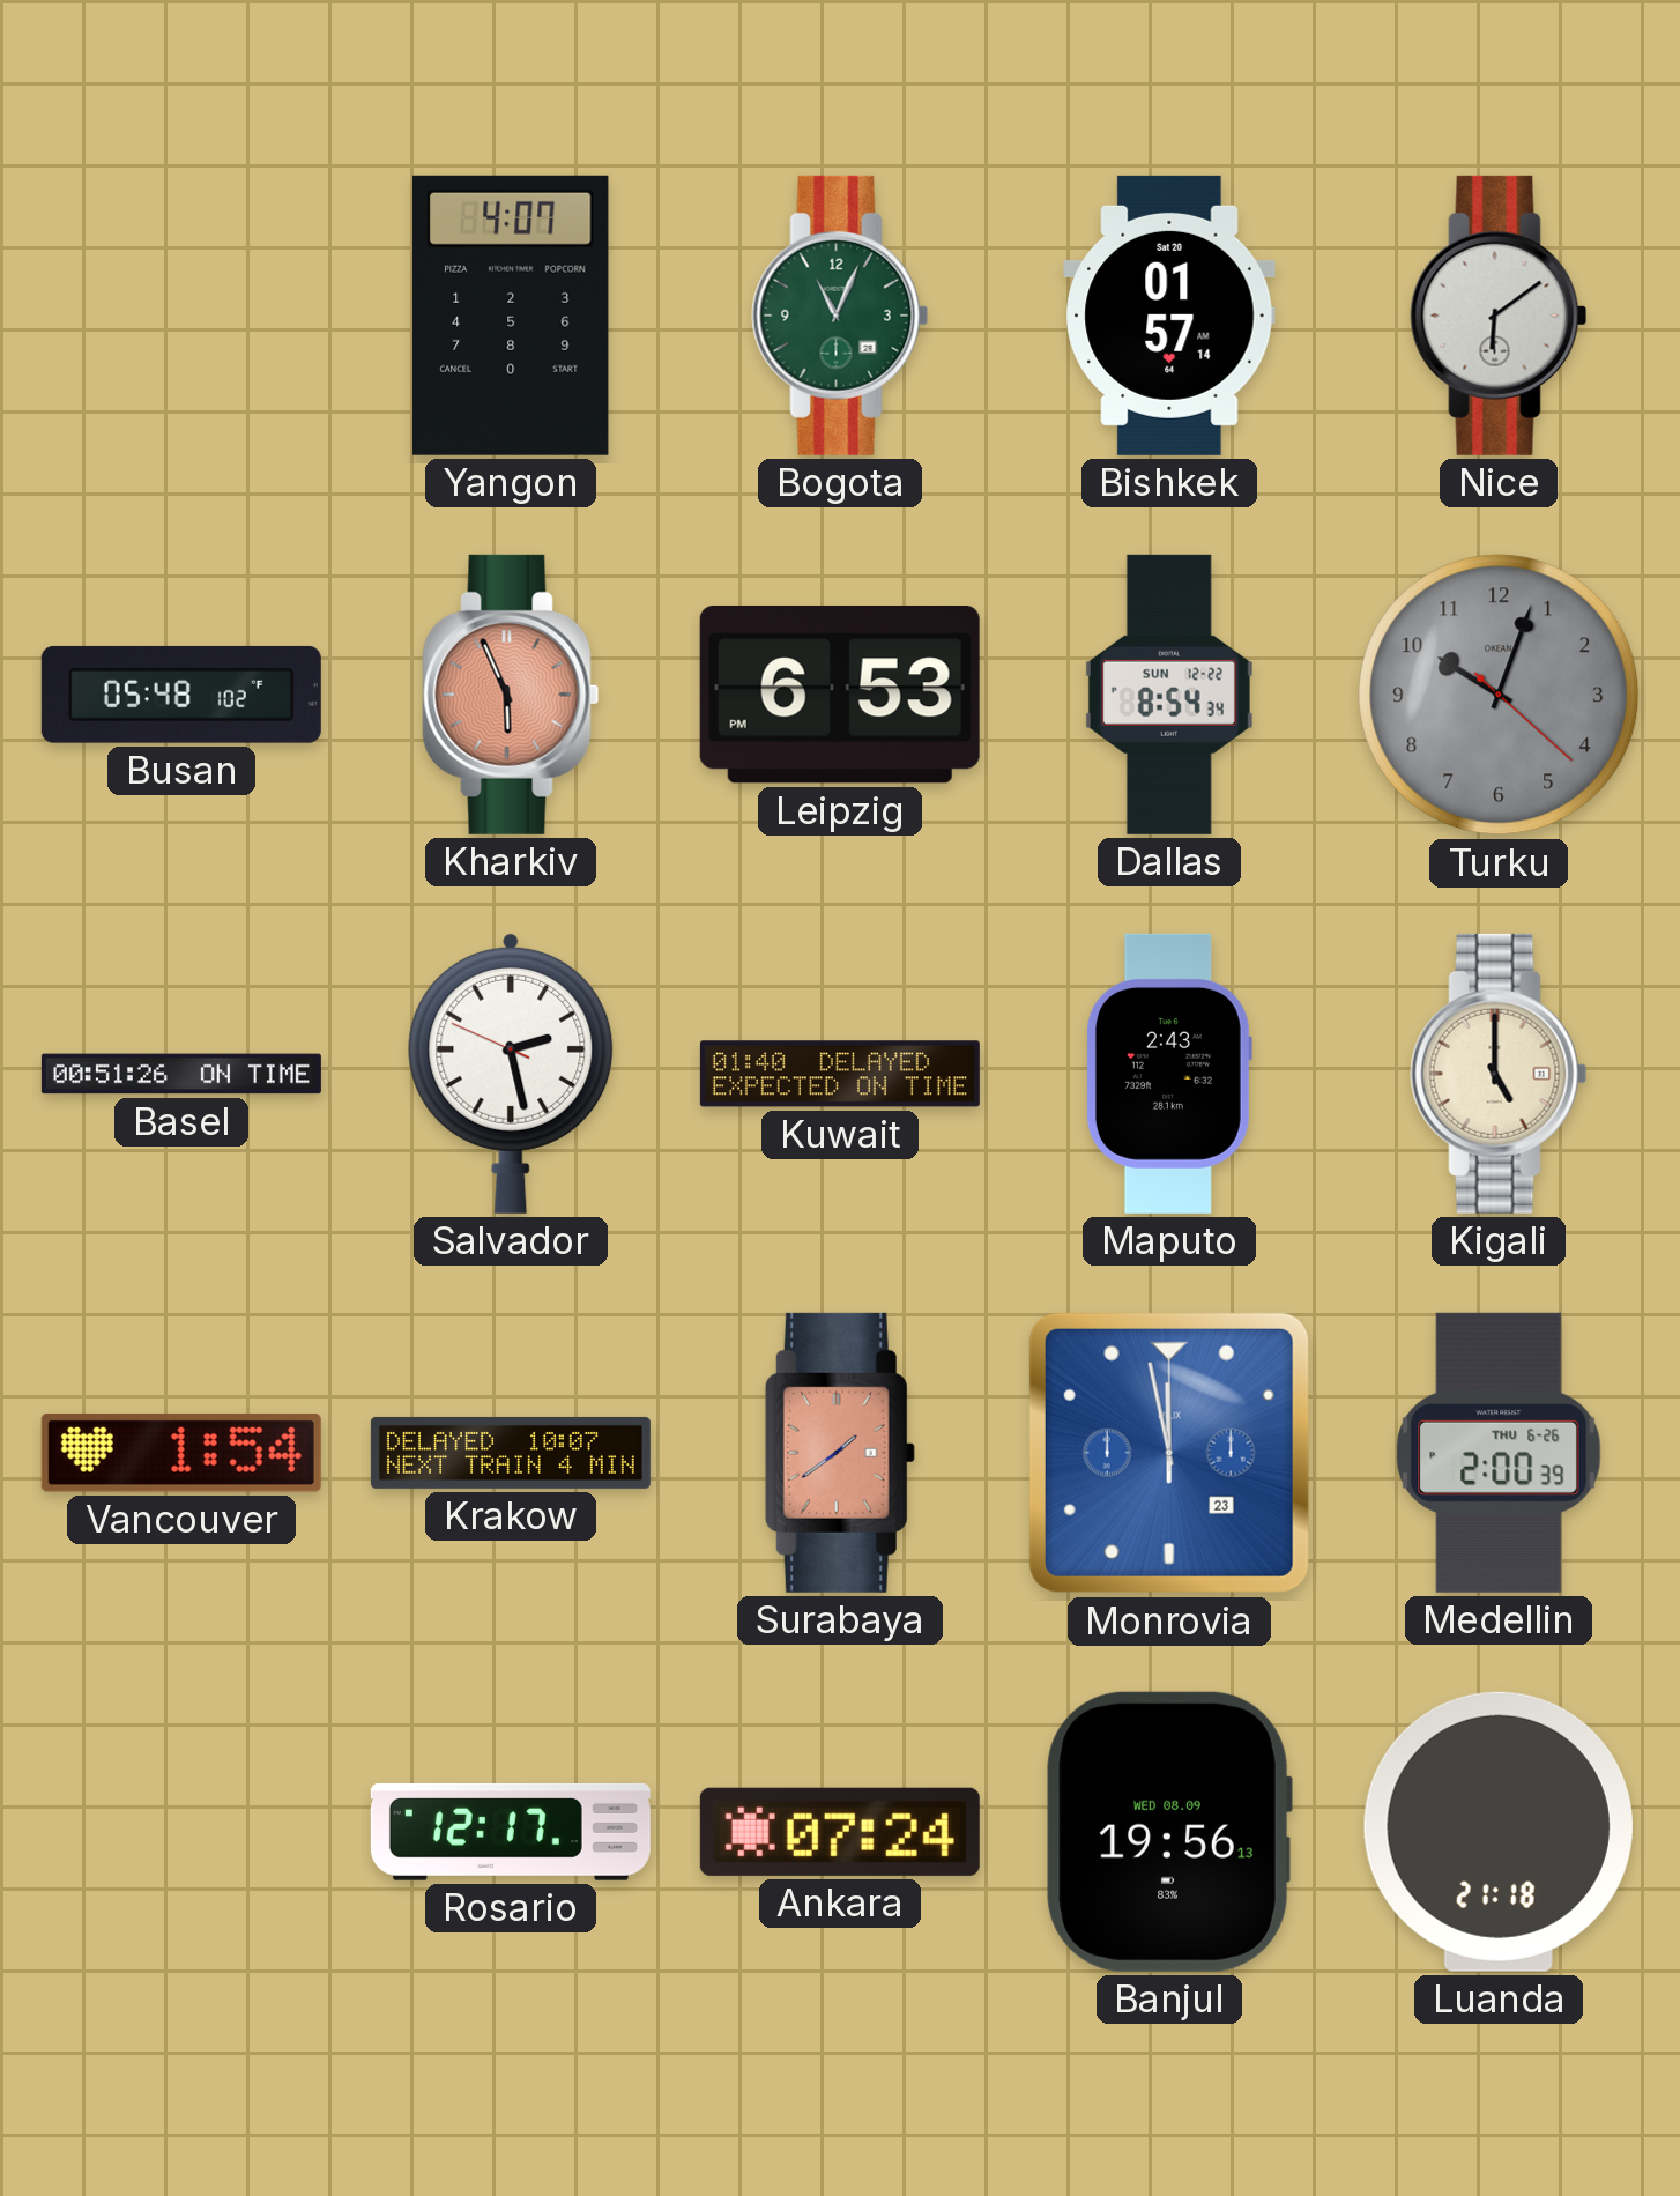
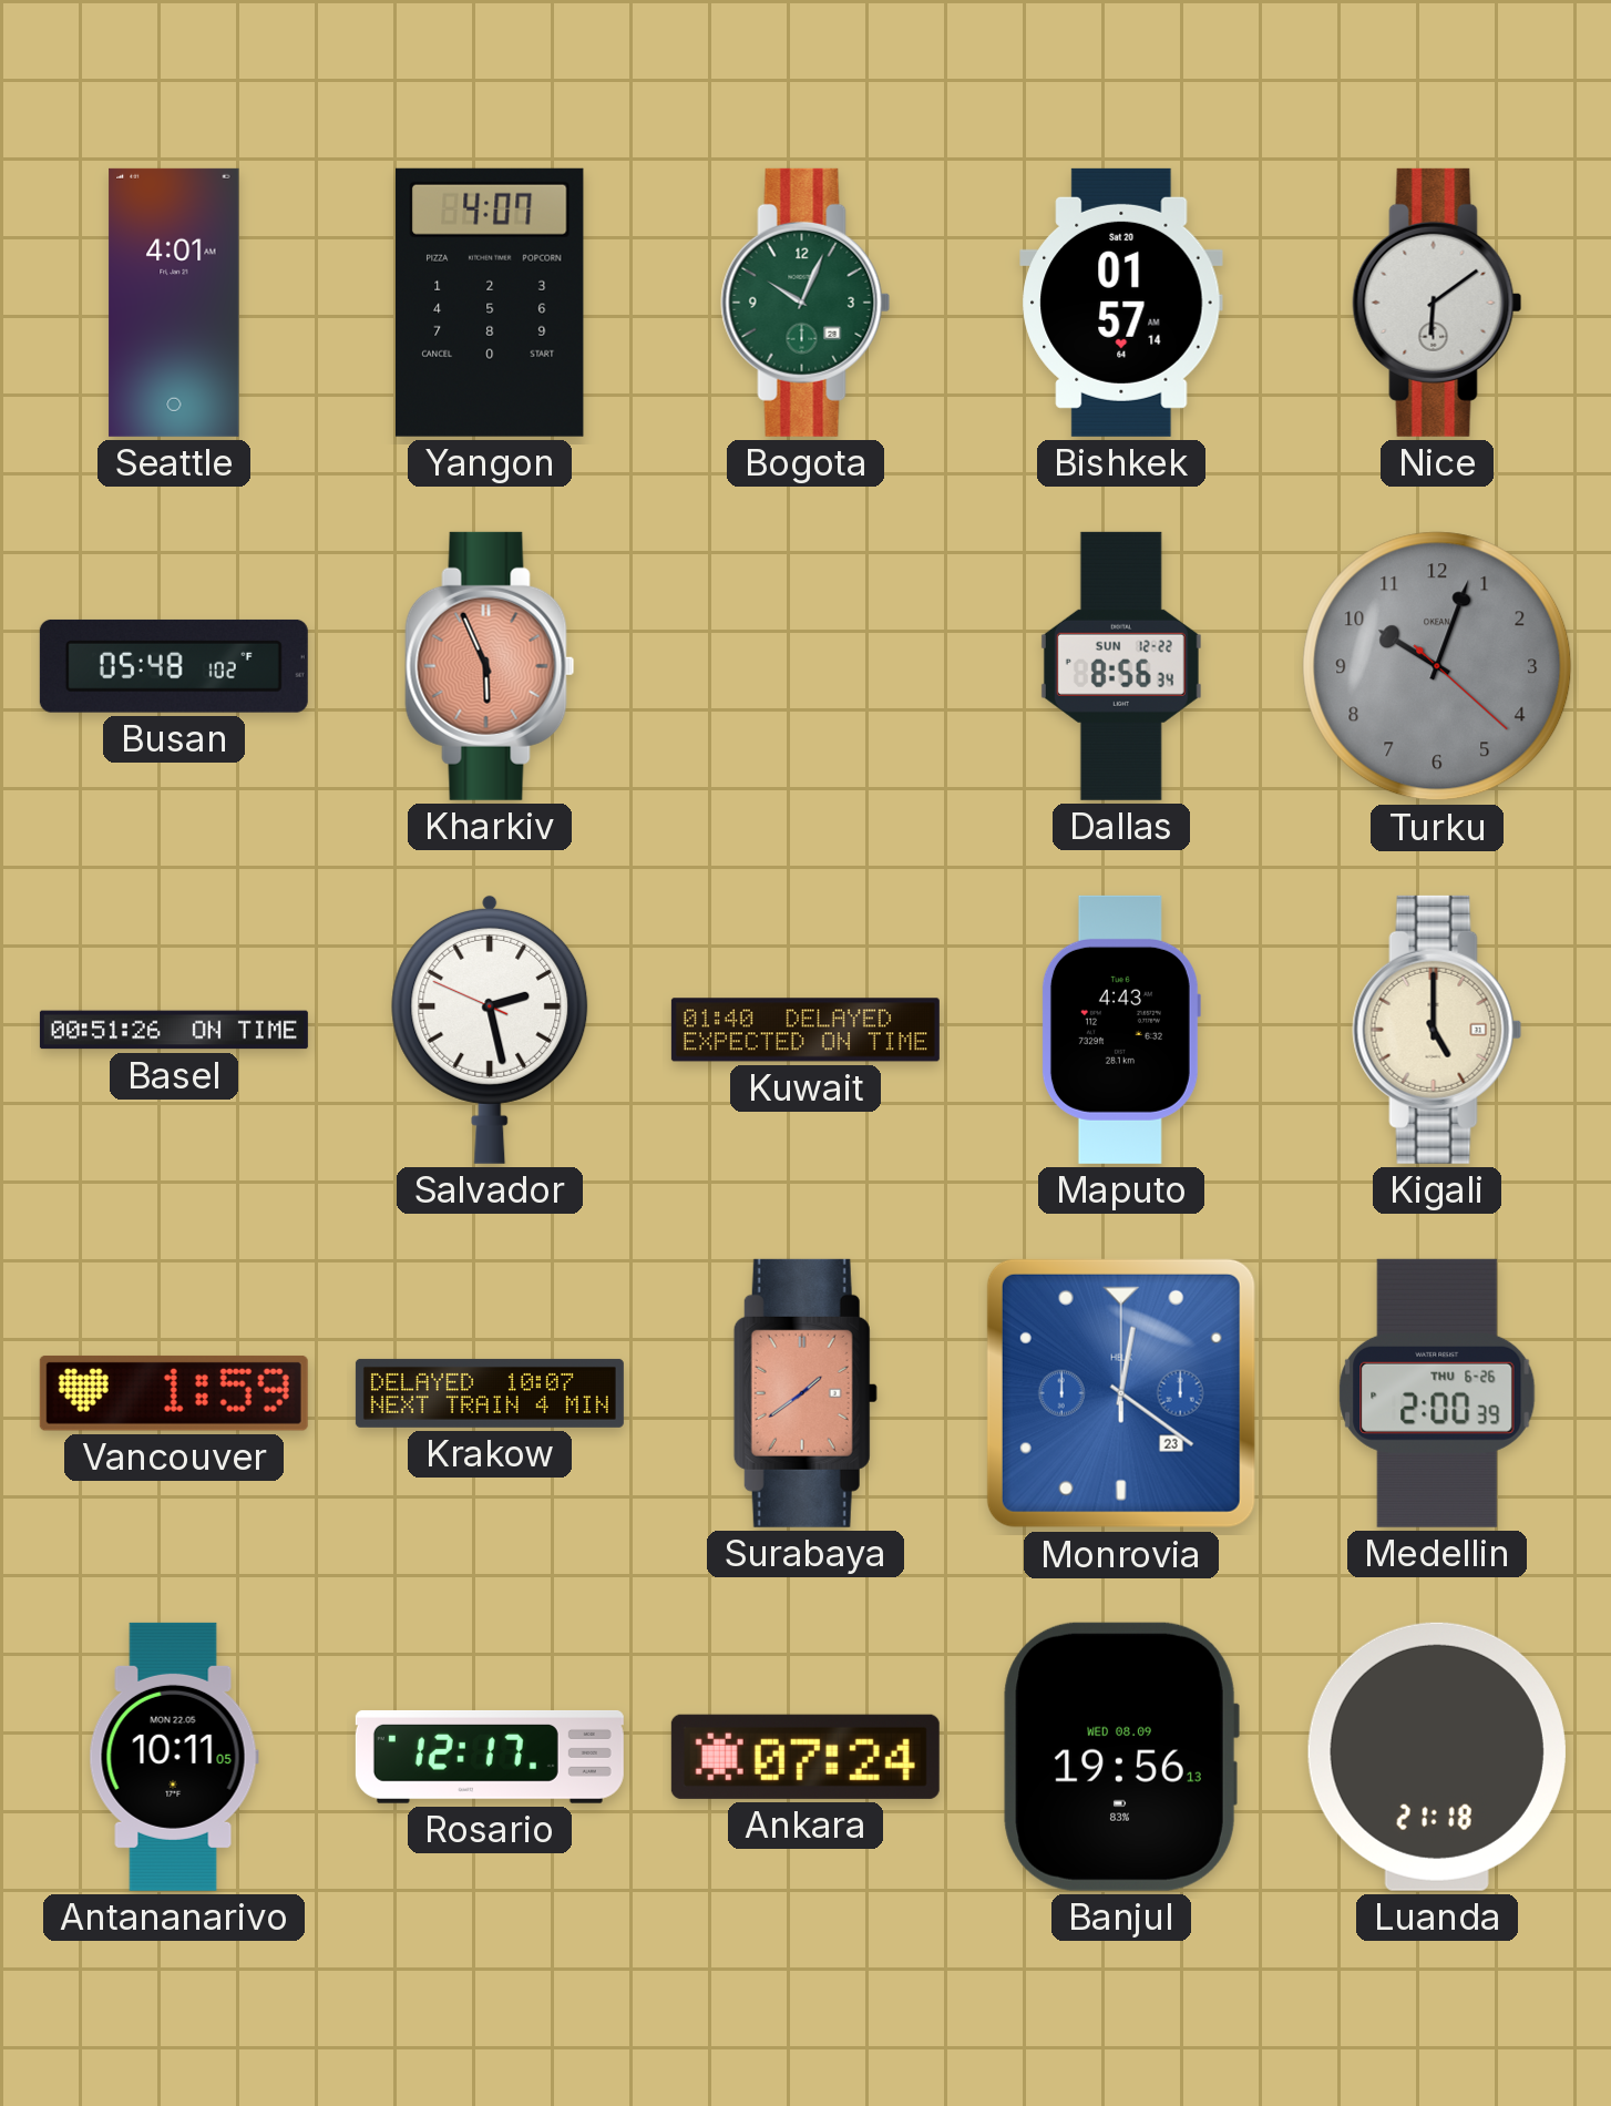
Seattle: none -> 4:01 (174, 303)
Bogota: 11:04 -> 10:04 (805, 303)
Leipzig: 6:53 -> none (840, 696)
Dallas: 8:54 -> 8:56 (1121, 666)
Maputo: 2:43 -> 4:43 (1120, 1030)
Vancouver: 1:54 -> 1:59 (174, 1393)
Monrovia: 11:58 -> 12:21 (1121, 1393)
Antananarivo: none -> 10:11 (174, 1757)
